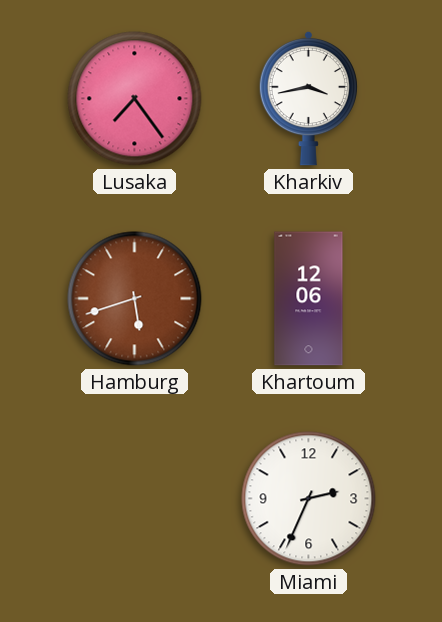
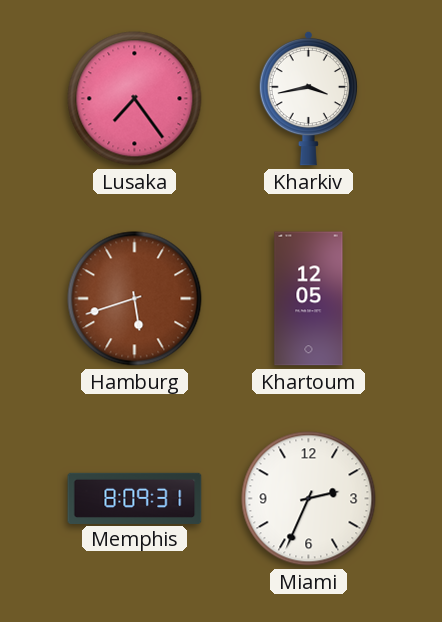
Khartoum: 12:06 -> 12:05 (309, 299)
Memphis: none -> 8:09 (135, 498)
